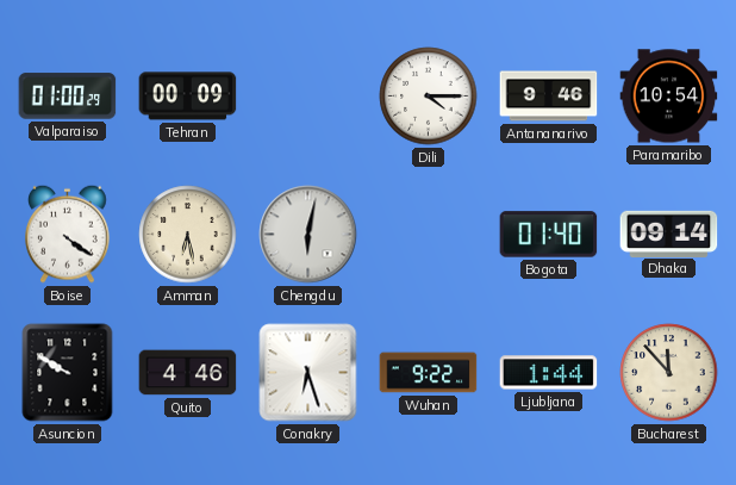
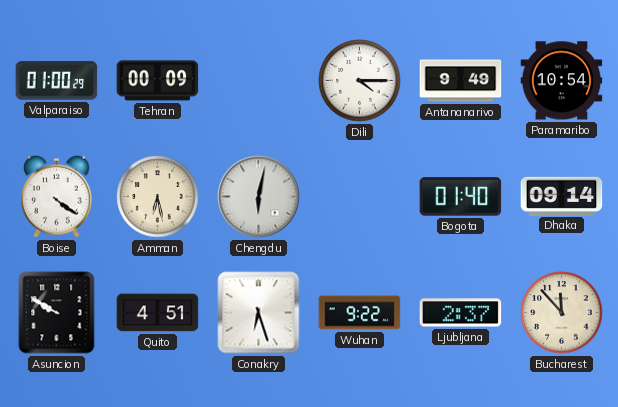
Antananarivo: 9:46 -> 9:49 (461, 81)
Quito: 4:46 -> 4:51 (158, 313)
Ljubljana: 1:44 -> 2:37 (461, 313)
